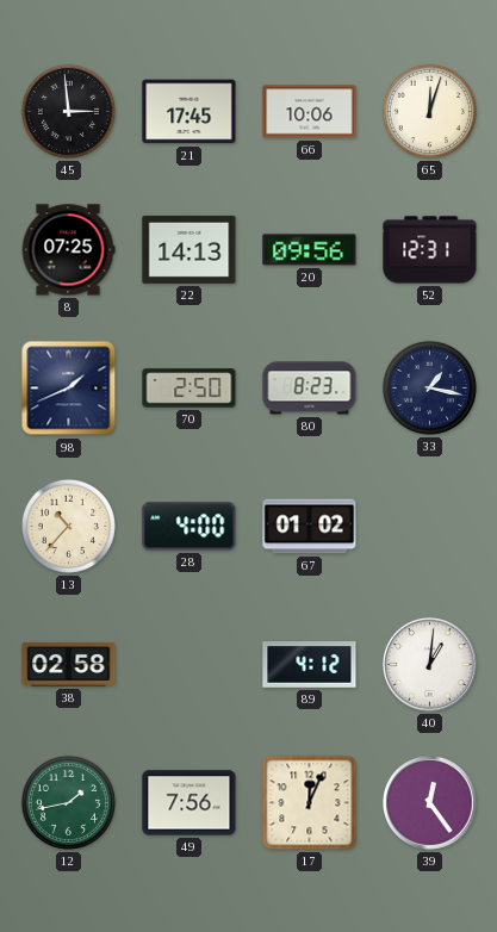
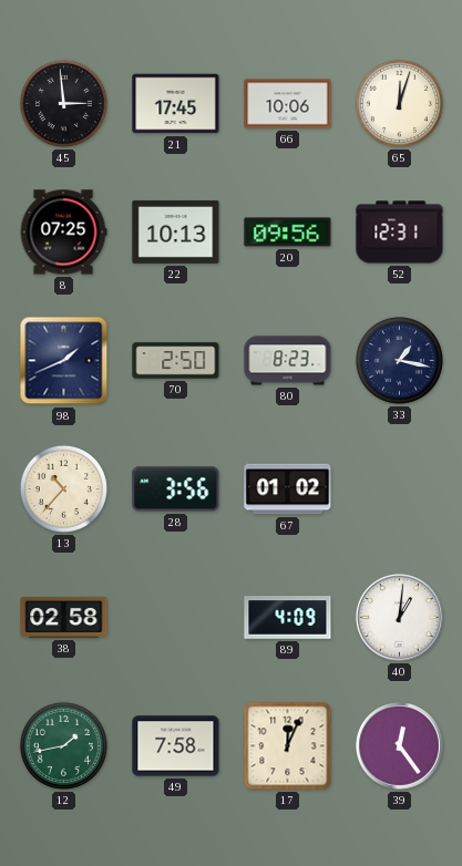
22: 14:13 -> 10:13 (176, 231)
28: 4:00 -> 3:56 (176, 489)
89: 4:12 -> 4:09 (288, 618)
49: 7:56 -> 7:58 (176, 746)
